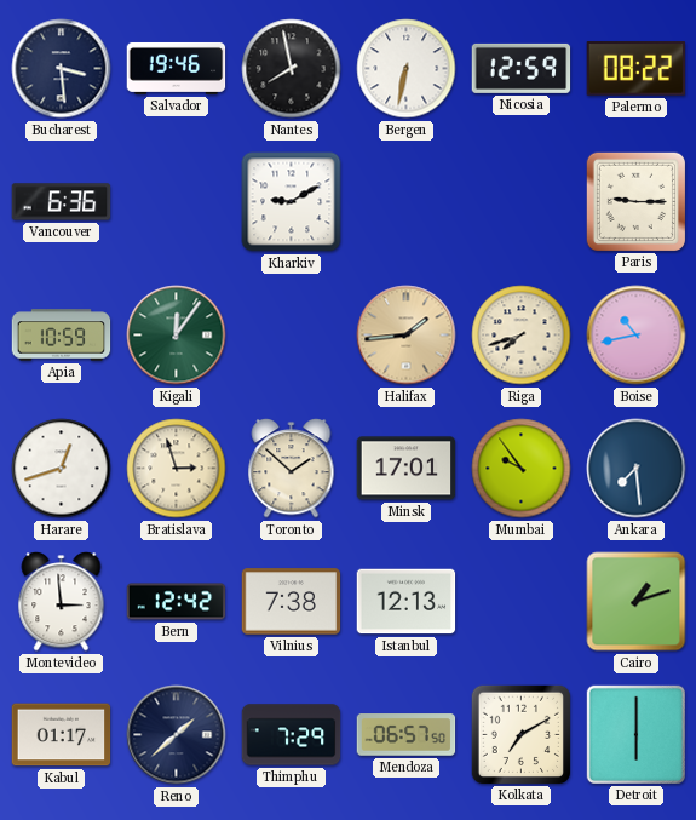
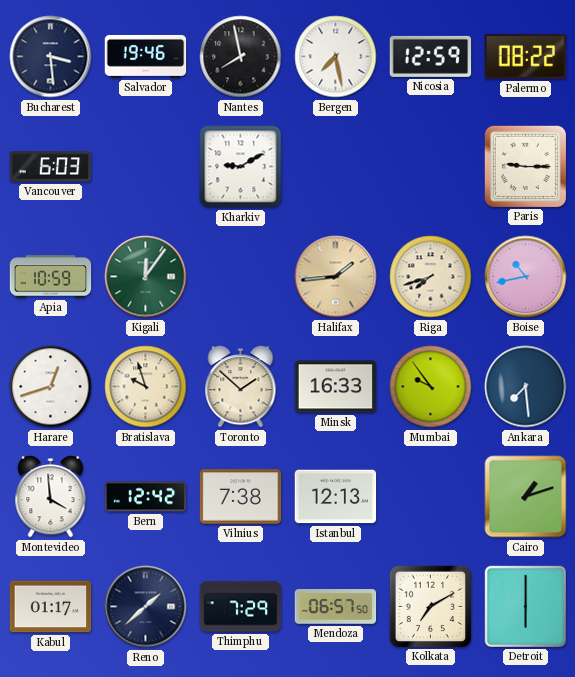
Bergen: 6:32 -> 7:28 (336, 57)
Vancouver: 6:36 -> 6:03 (51, 167)
Bratislava: 2:57 -> 9:57 (146, 387)
Minsk: 17:01 -> 16:33 (336, 387)
Montevideo: 2:59 -> 3:59 (51, 497)
